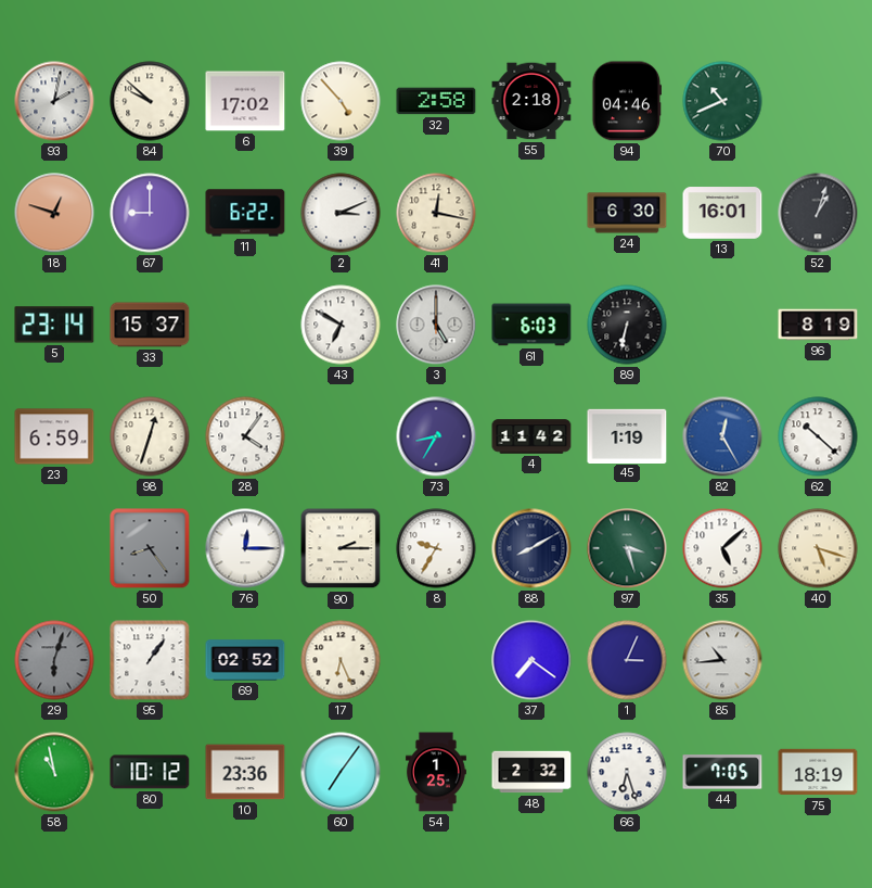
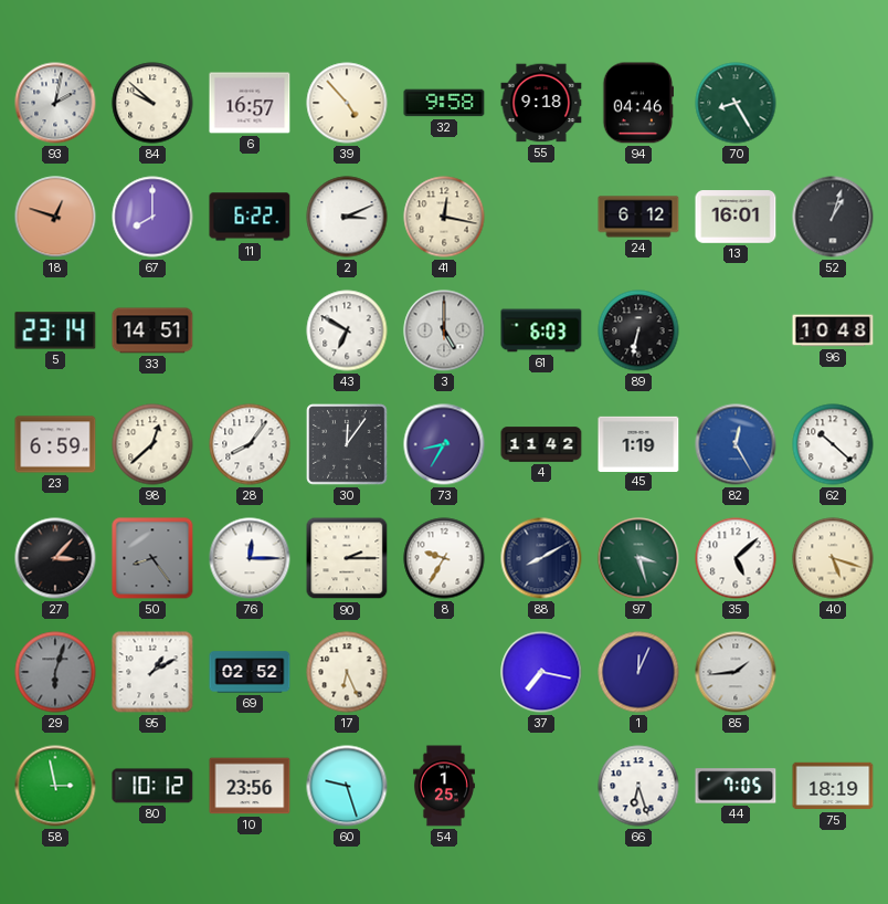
6: 17:02 -> 16:57 (250, 103)
32: 2:58 -> 9:58 (444, 103)
55: 2:18 -> 9:18 (541, 103)
70: 10:41 -> 8:25 (736, 103)
67: 9:00 -> 8:00 (152, 217)
24: 6:30 -> 6:12 (638, 217)
33: 15:37 -> 14:51 (152, 330)
96: 8:19 -> 10:48 (833, 330)
98: 12:33 -> 12:38 (152, 444)
28: 4:06 -> 8:06 (250, 444)
30: none -> 12:06 (347, 444)
27: none -> 3:07 (55, 558)
95: 1:06 -> 1:10 (152, 672)
37: 7:21 -> 7:17 (541, 672)
1: 3:04 -> 12:04 (638, 672)
85: 10:44 -> 1:44 (736, 672)
58: 10:58 -> 2:58 (55, 786)
10: 23:36 -> 23:56 (250, 786)
60: 7:06 -> 9:27 (347, 786)
48: 2:32 -> none (531, 772)
